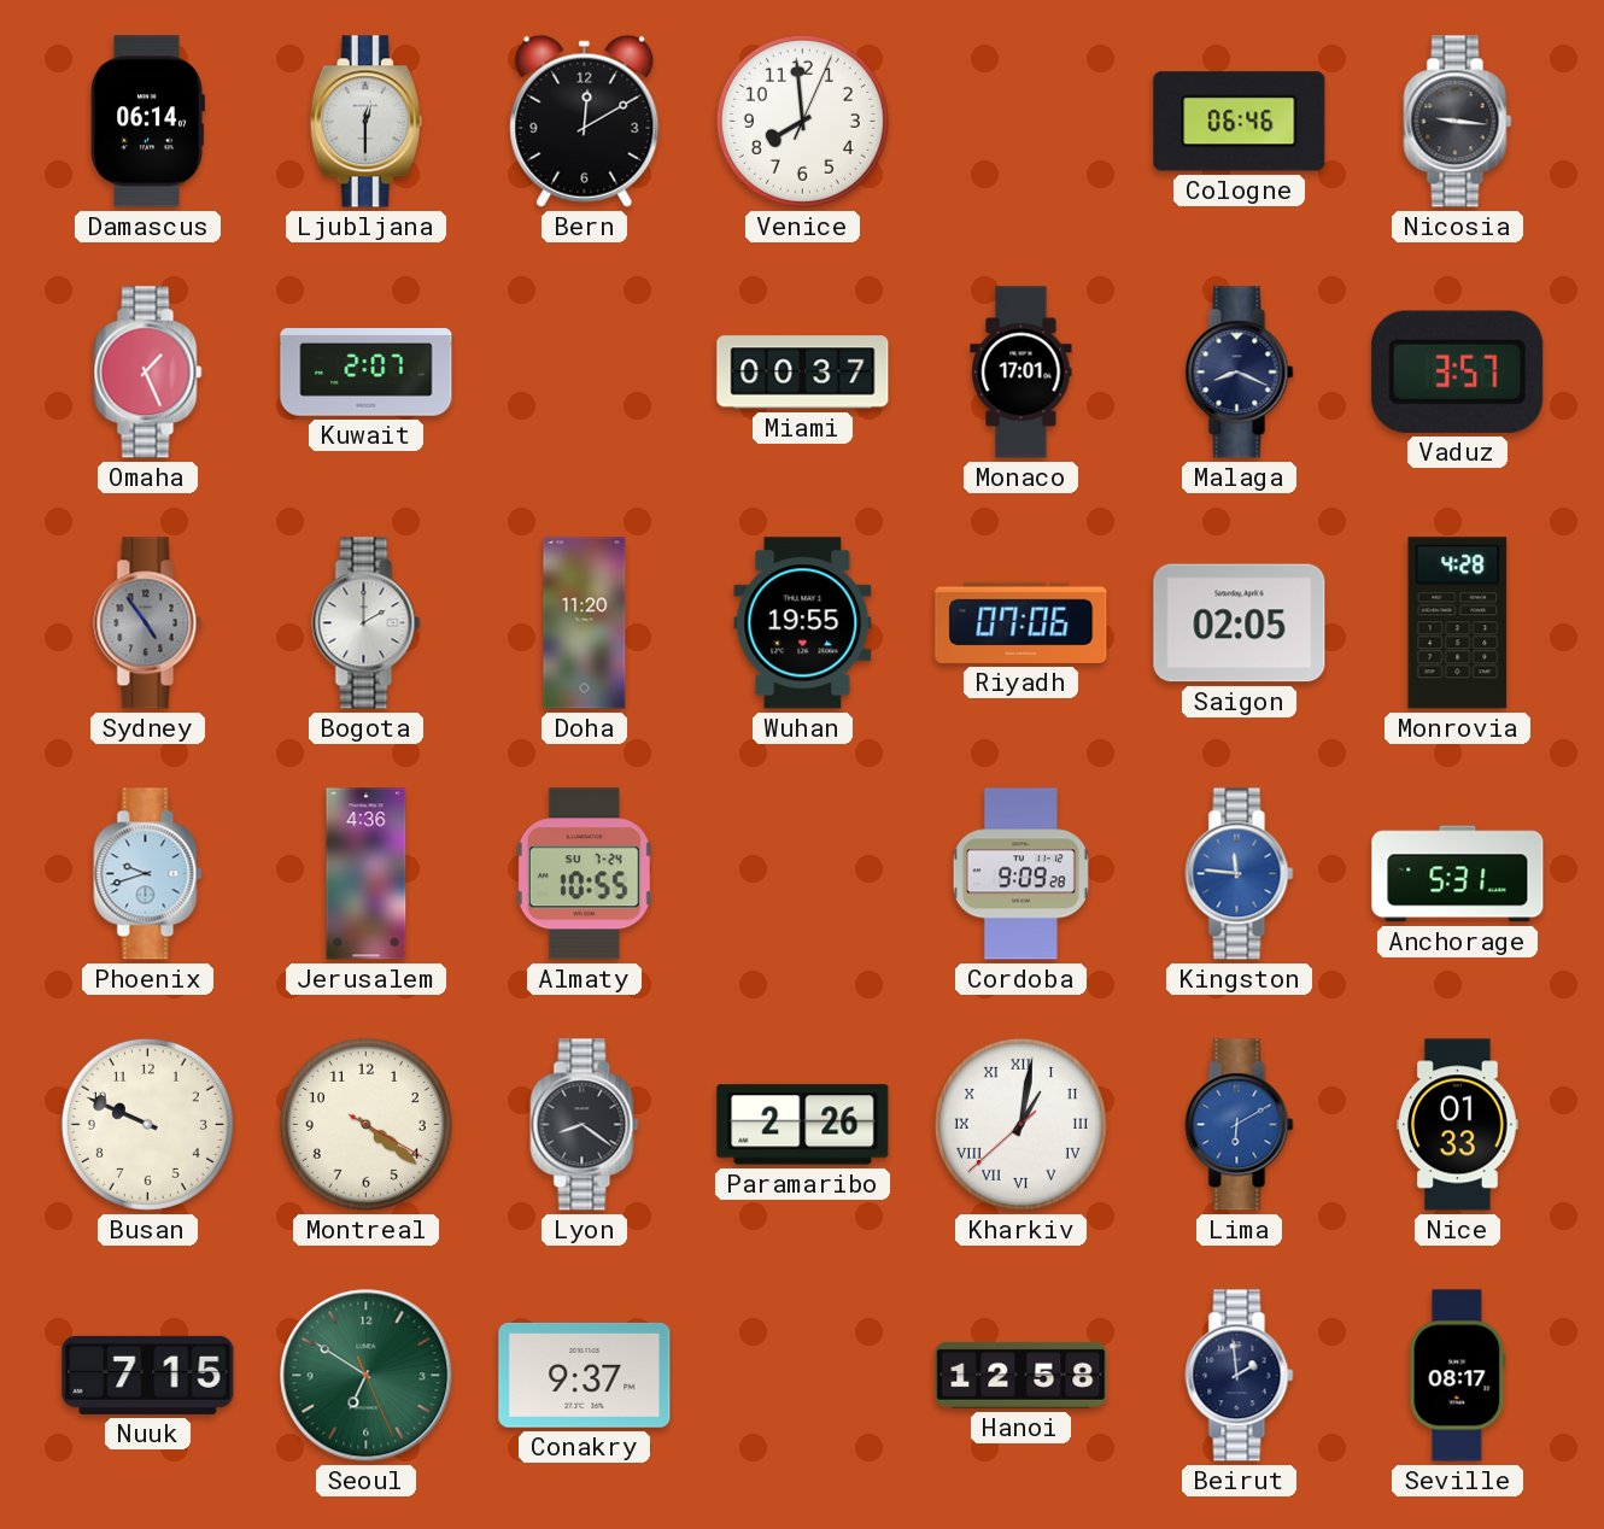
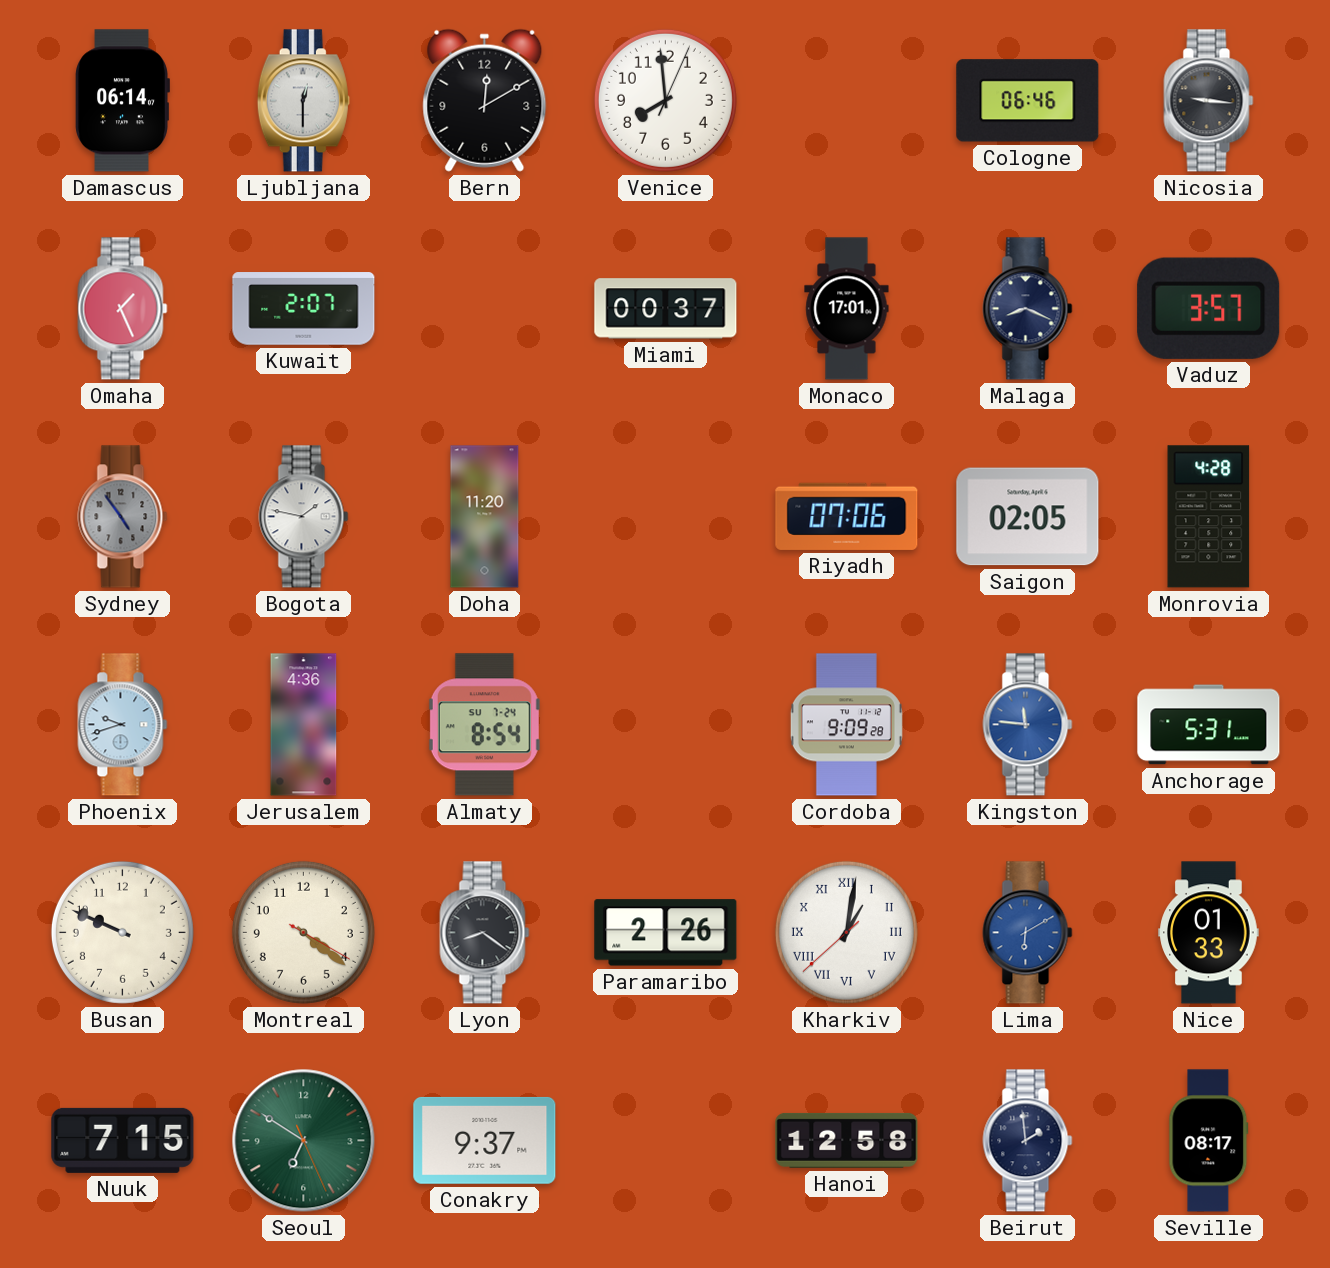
Bogota: 2:00 -> 1:47 (304, 517)
Wuhan: 19:55 -> none (803, 623)
Almaty: 10:55 -> 8:54 (484, 725)
